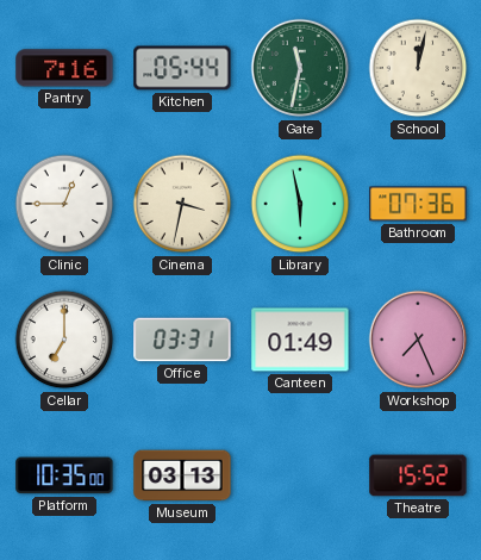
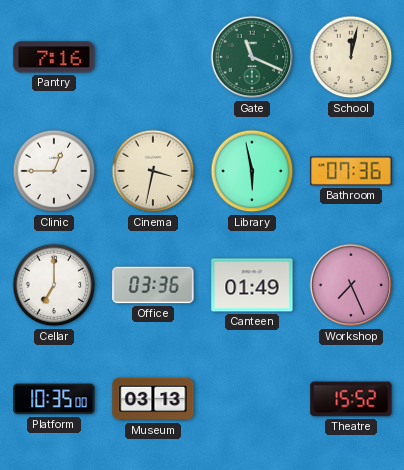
Kitchen: 05:44 -> none (182, 68)
Gate: 11:32 -> 11:19 (252, 57)
Office: 03:31 -> 03:36 (153, 285)
